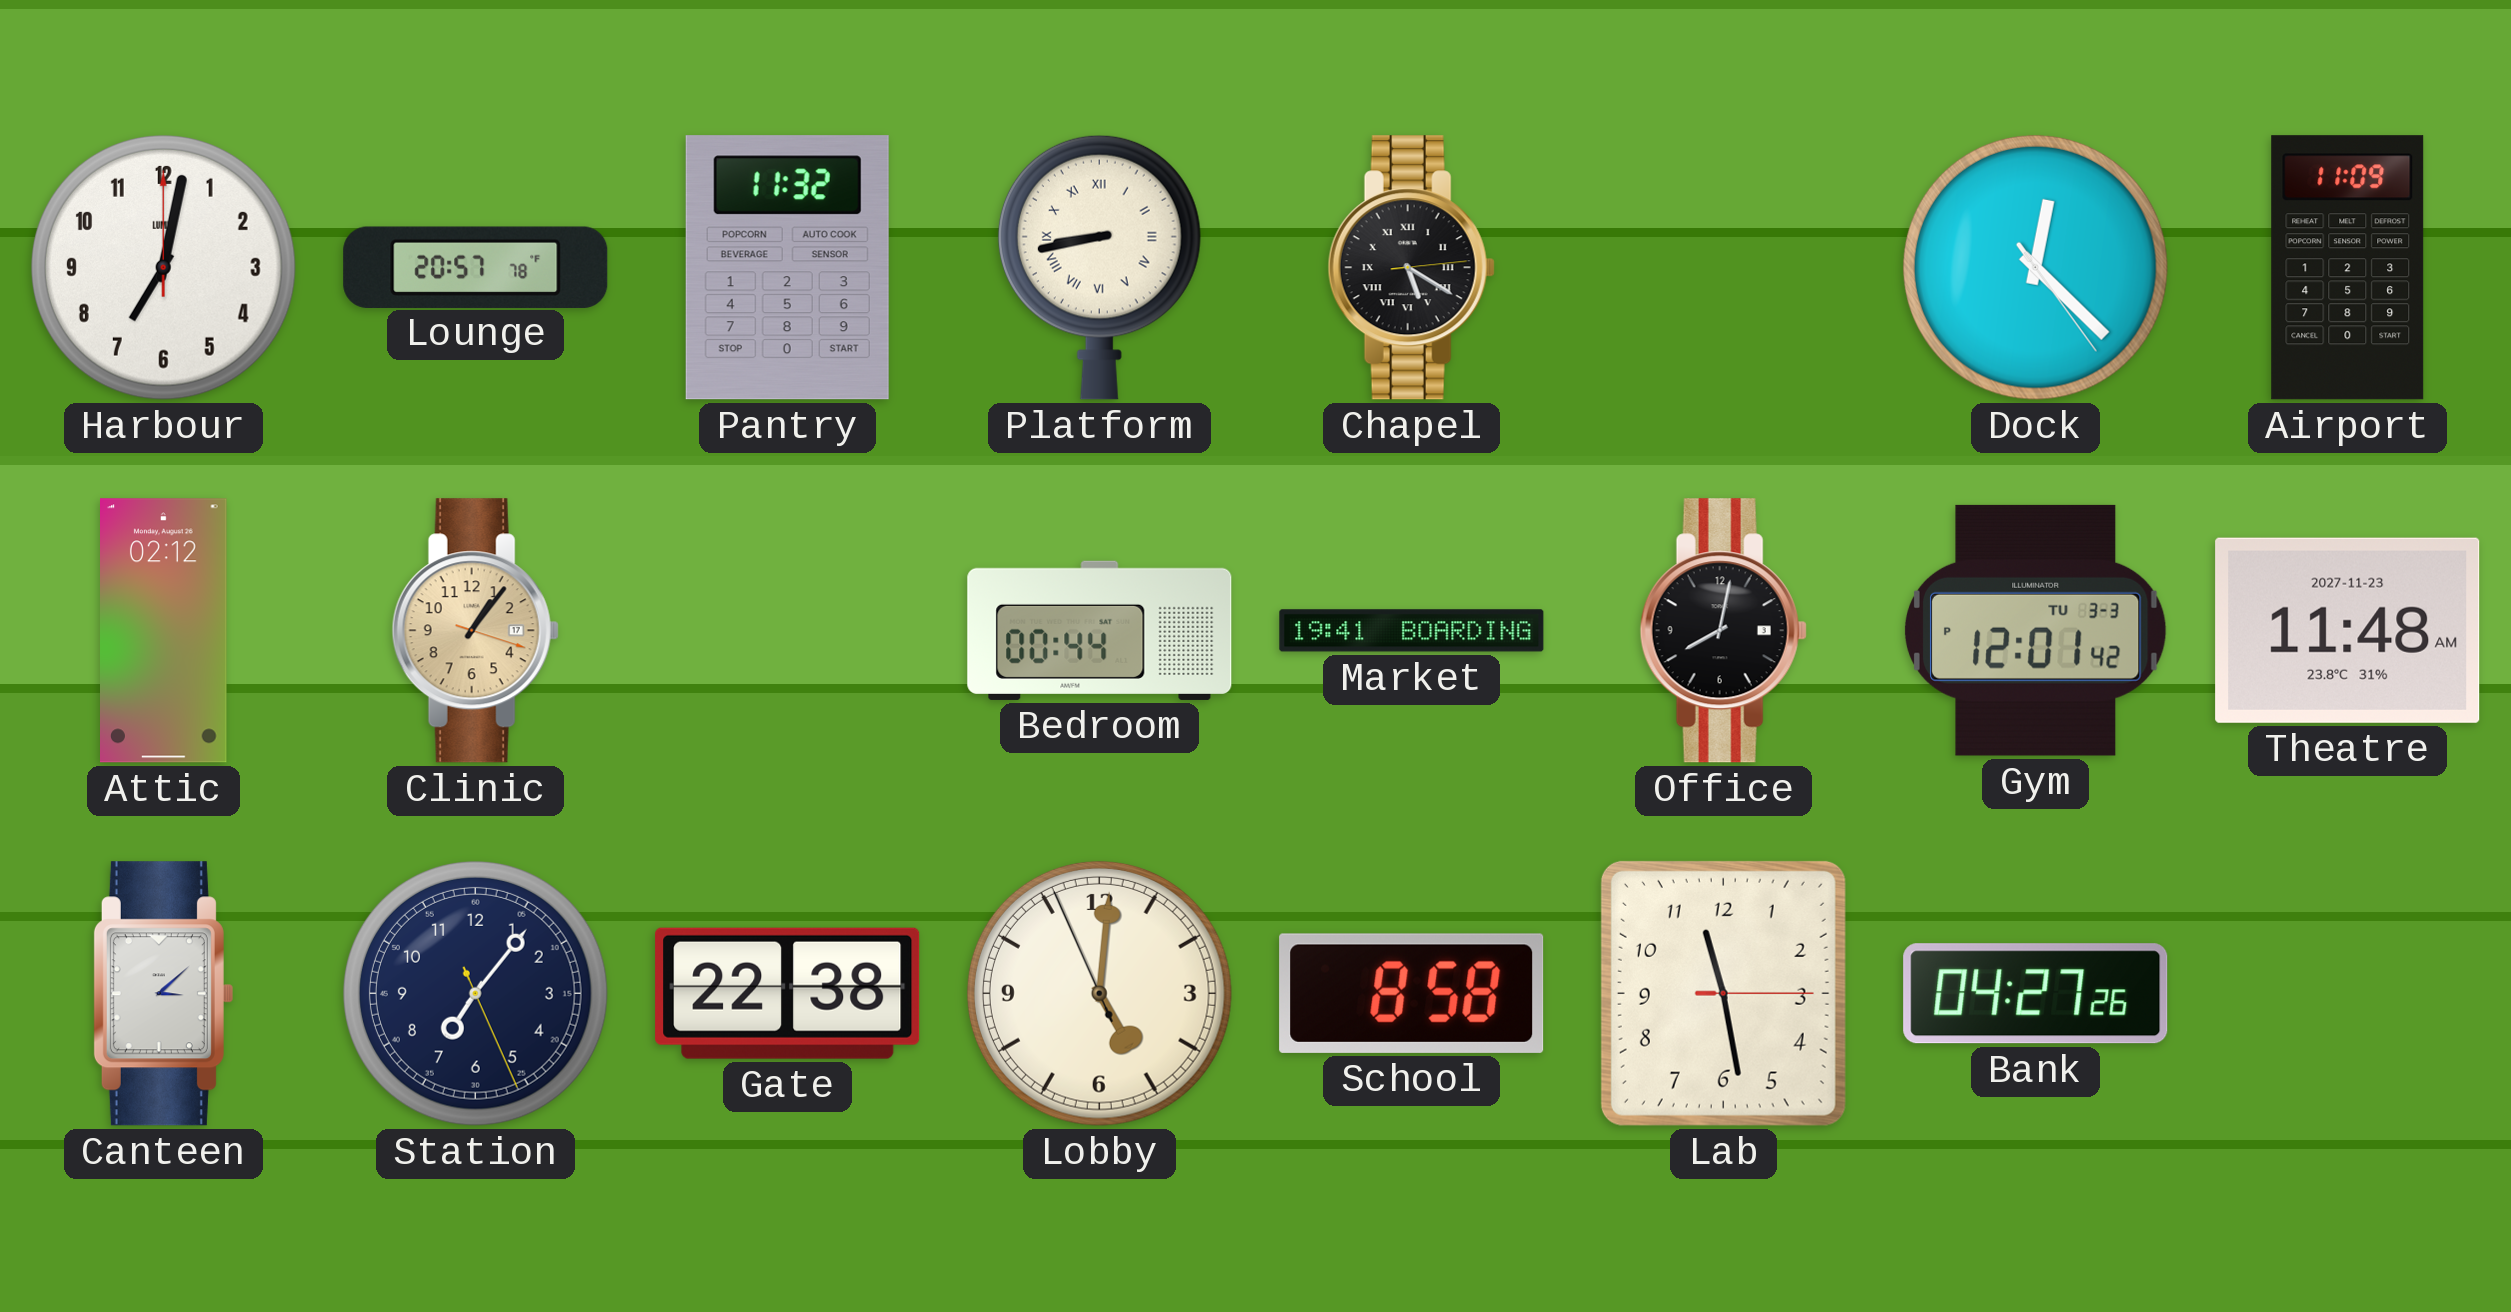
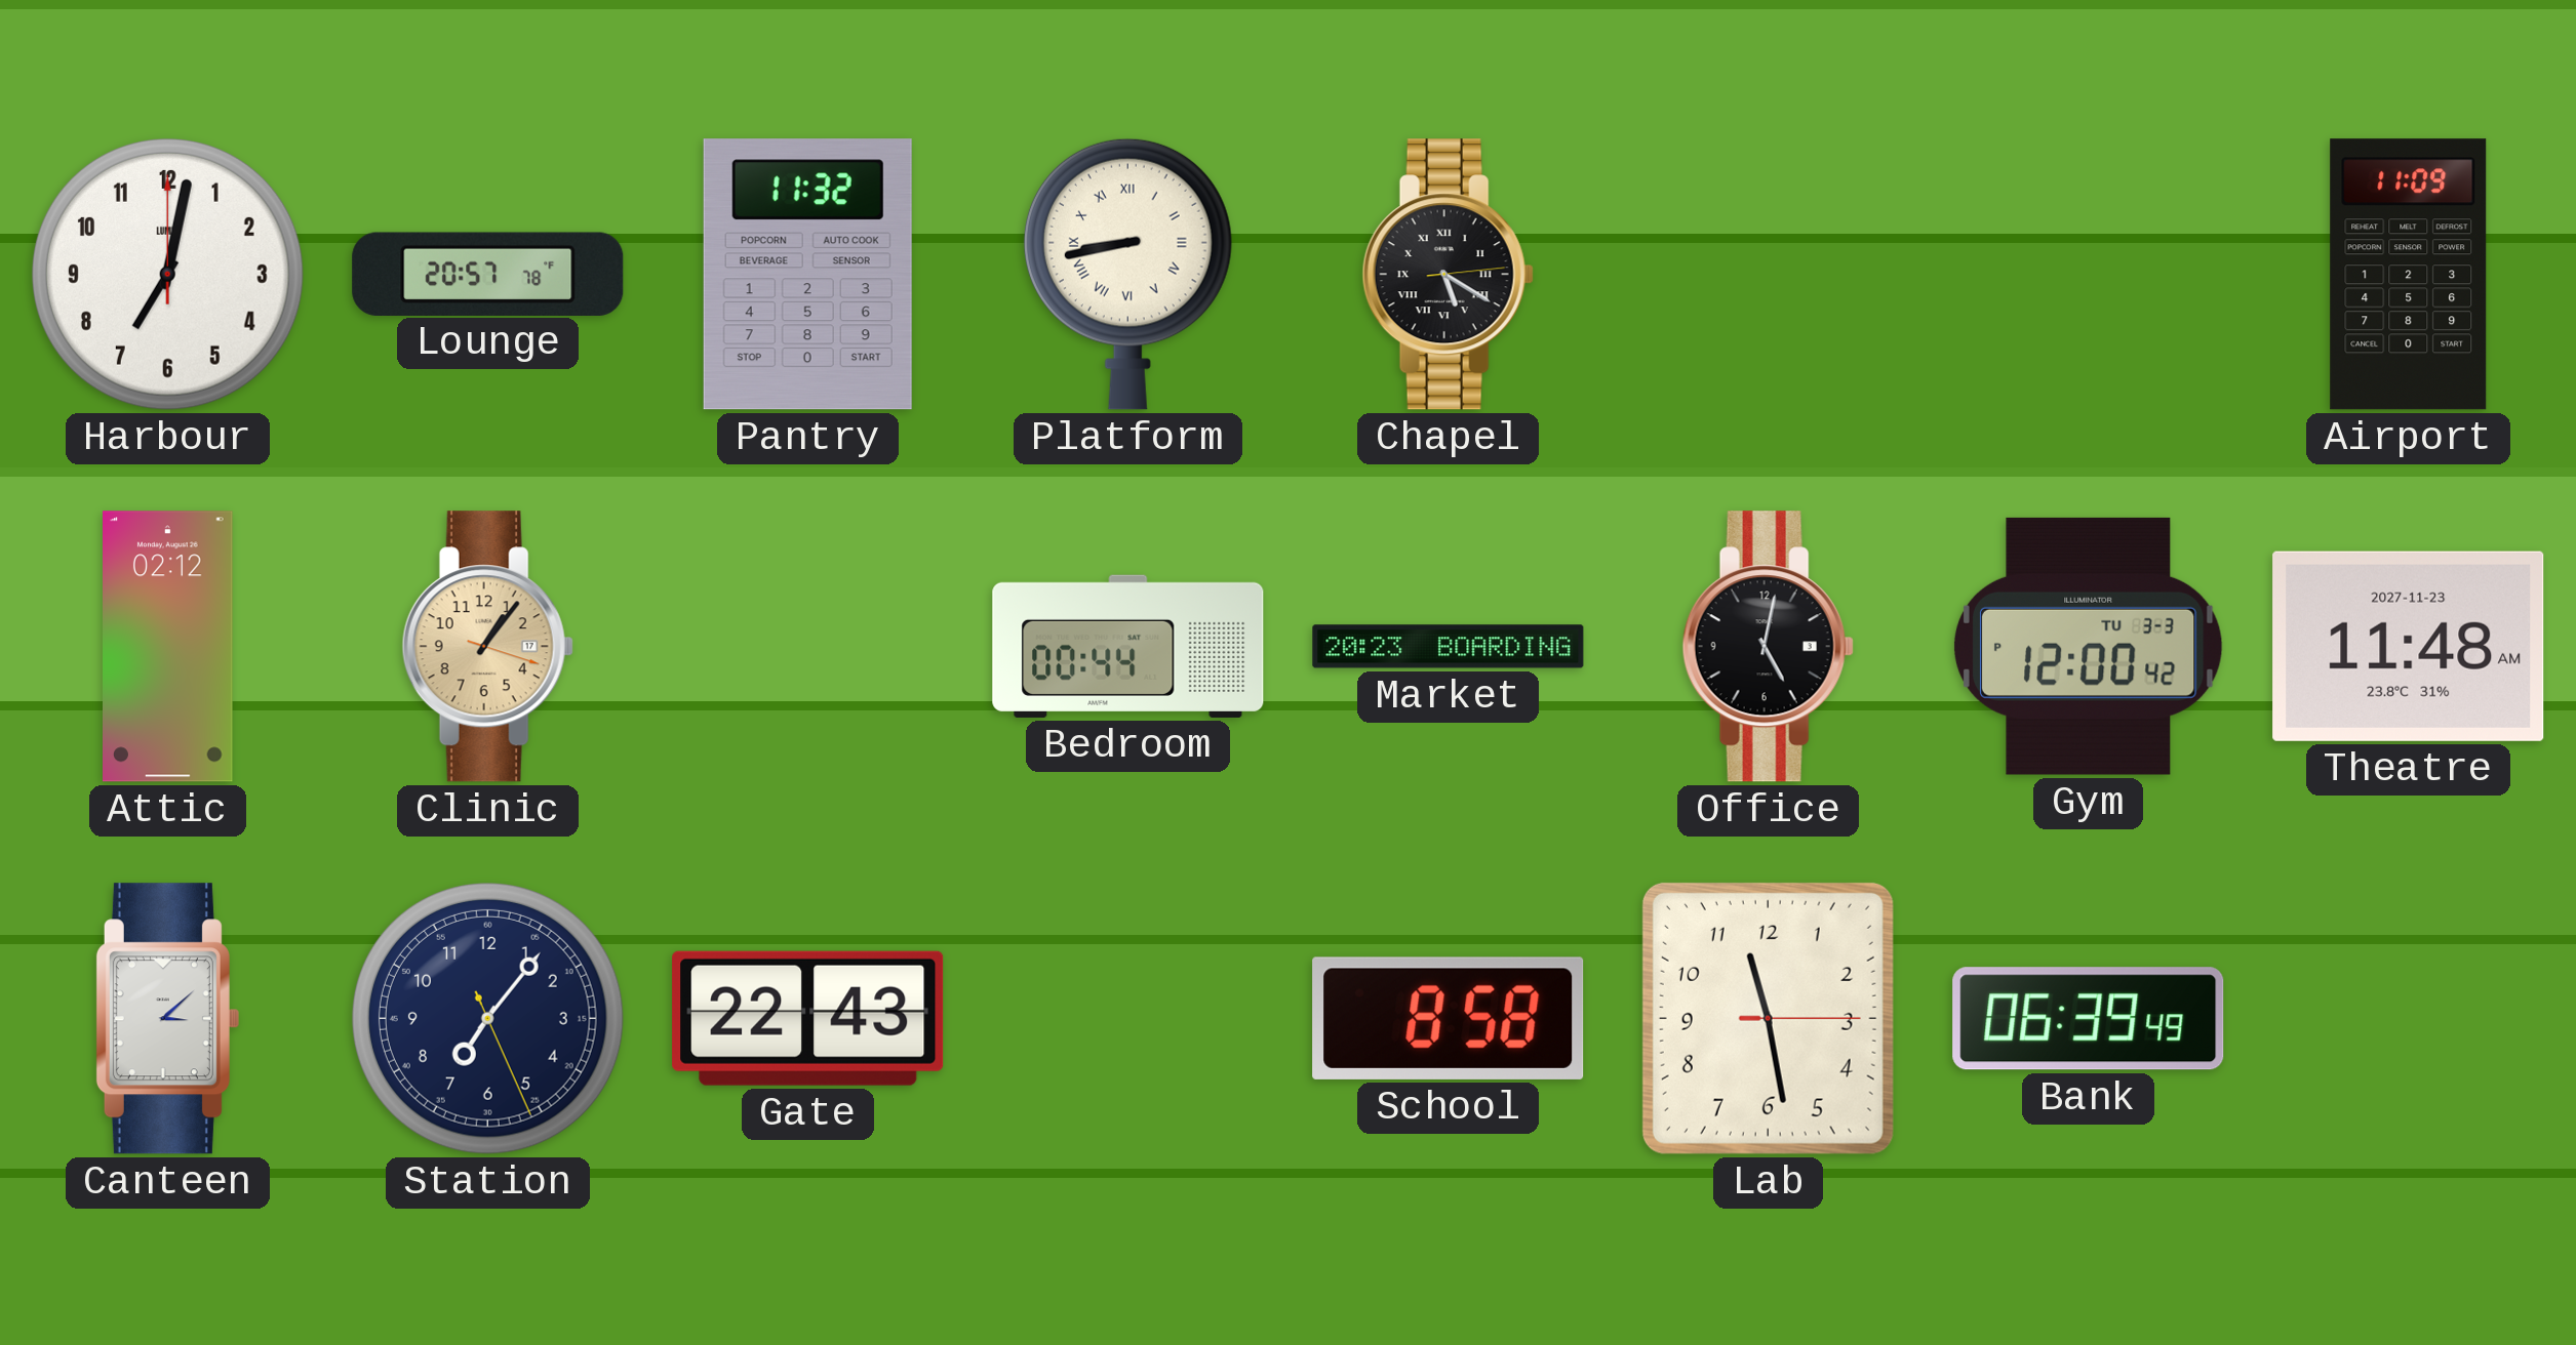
Dock: 12:22 -> none (2035, 267)
Market: 19:41 -> 20:23 (1449, 647)
Office: 8:02 -> 5:02 (1768, 647)
Gym: 12:01 -> 12:00 (2088, 646)
Gate: 22:38 -> 22:43 (808, 1018)
Lobby: 5:00 -> none (1099, 993)
Bank: 04:27 -> 06:39 (2089, 1019)
